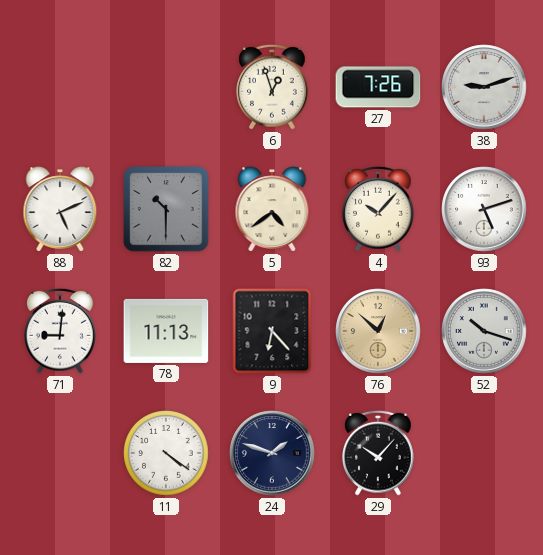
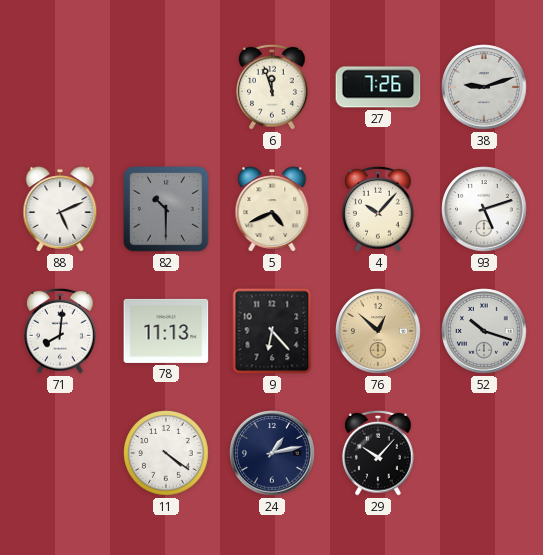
6: 12:57 -> 11:57 (273, 87)
5: 4:39 -> 4:41 (272, 209)
71: 9:01 -> 8:01 (61, 331)
24: 1:48 -> 1:13 (272, 453)
